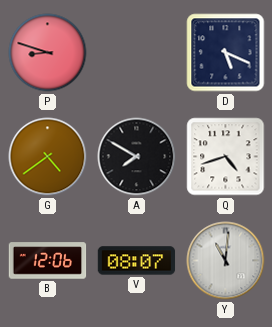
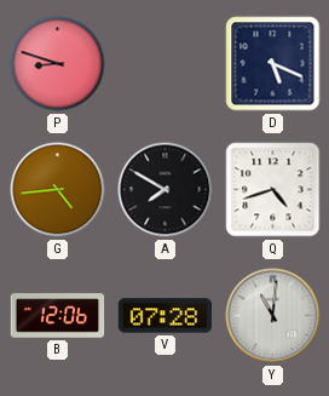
G: 4:39 -> 4:44 (58, 190)
V: 08:07 -> 07:28 (166, 316)
